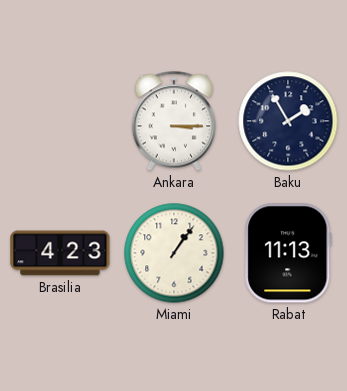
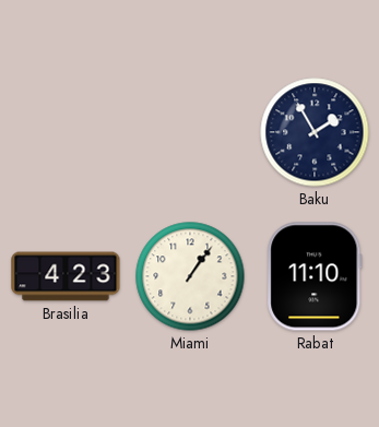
Ankara: 3:15 -> none (174, 121)
Rabat: 11:13 -> 11:10 (315, 276)
